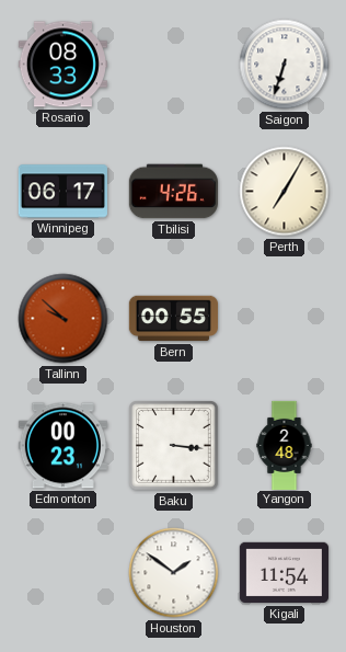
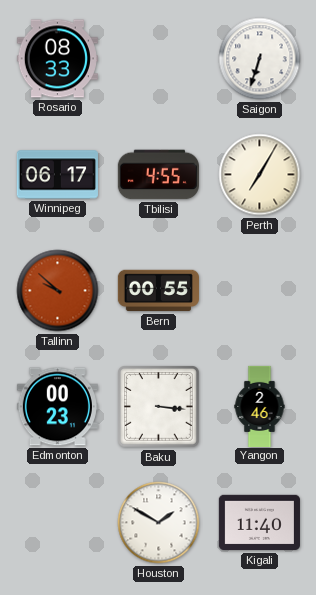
Tbilisi: 4:26 -> 4:55 (158, 175)
Yangon: 2:48 -> 2:46 (260, 406)
Houston: 1:51 -> 1:50 (159, 523)
Kigali: 11:54 -> 11:40 (259, 523)
